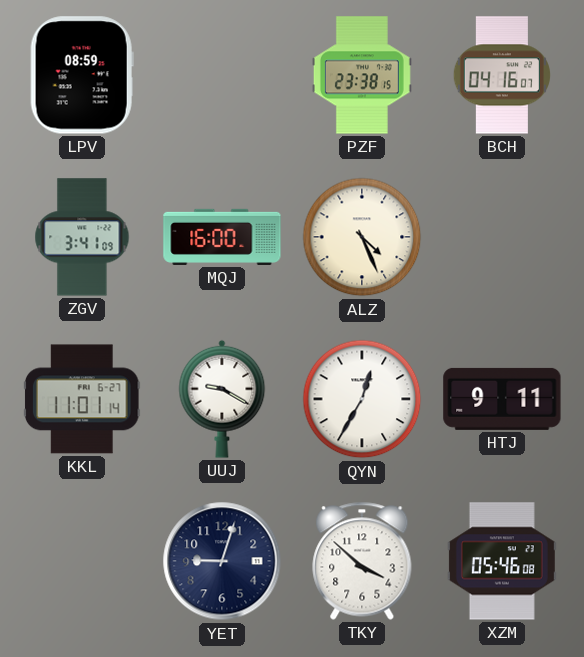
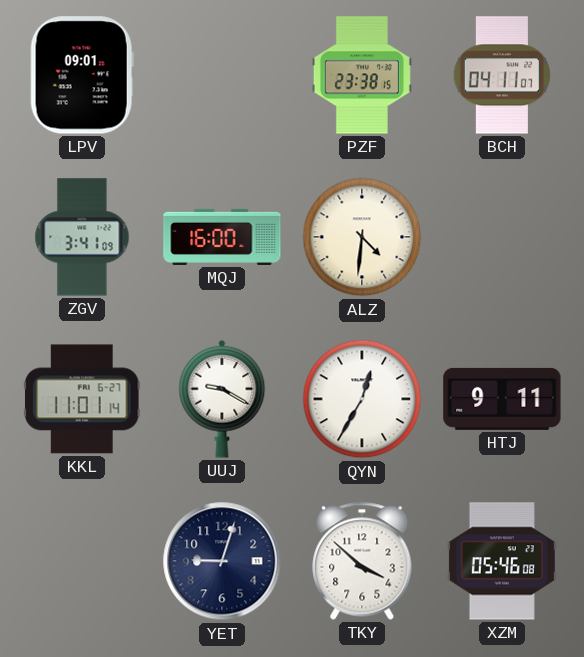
LPV: 08:59 -> 09:01 (82, 75)
BCH: 04:16 -> 04:11 (502, 75)
ALZ: 4:26 -> 4:31 (362, 237)
